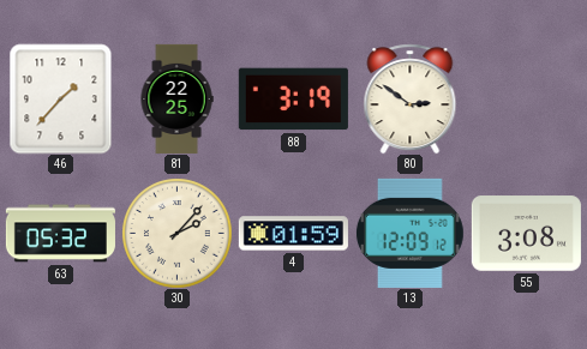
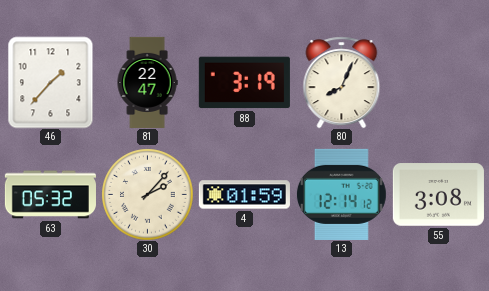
81: 22:25 -> 22:47 (147, 82)
80: 2:51 -> 8:04 (342, 82)
13: 12:09 -> 12:14 (341, 194)
